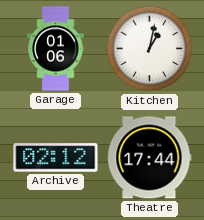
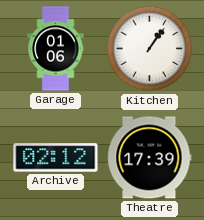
Kitchen: 1:02 -> 1:06 (150, 49)
Theatre: 17:44 -> 17:39 (150, 158)
